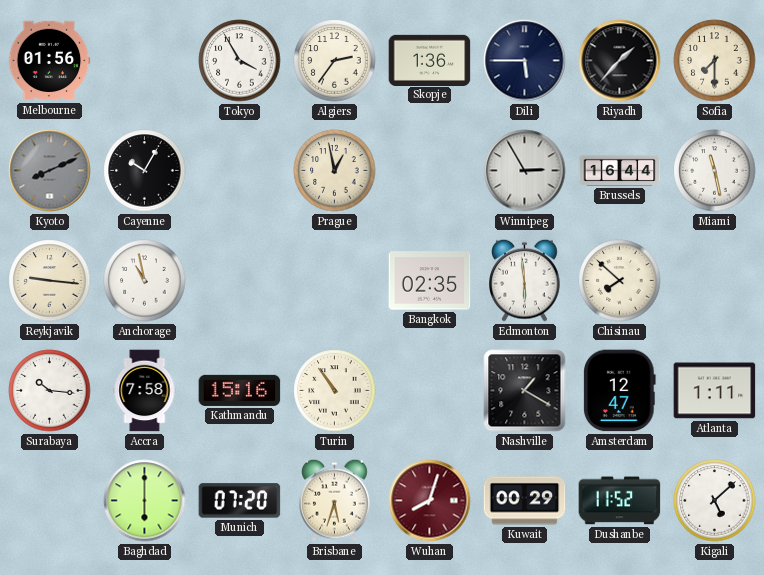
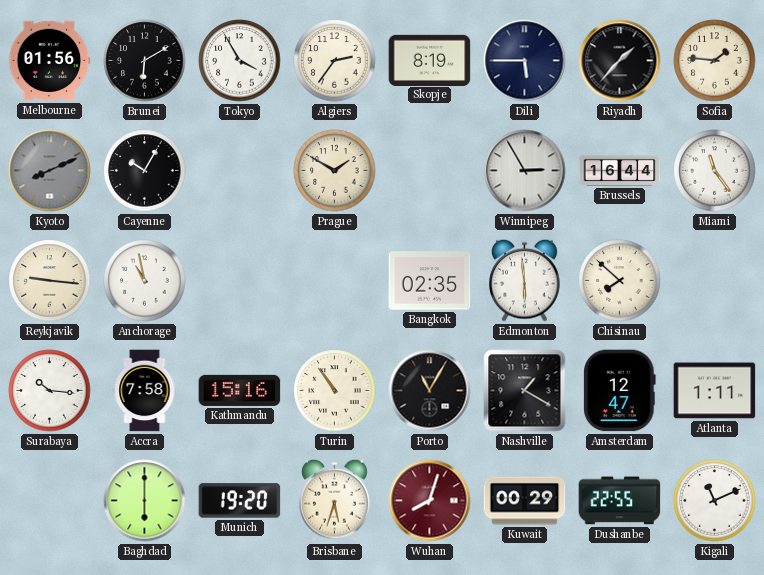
Brunei: none -> 6:10 (145, 61)
Skopje: 1:36 -> 8:19 (430, 60)
Sofia: 7:30 -> 1:46 (715, 61)
Prague: 12:58 -> 1:50 (335, 171)
Miami: 11:28 -> 11:24 (715, 171)
Porto: none -> 11:05 (430, 391)
Munich: 07:20 -> 19:20 (240, 501)
Dushanbe: 11:52 -> 22:55 (620, 501)
Kigali: 5:08 -> 11:11 (715, 501)
